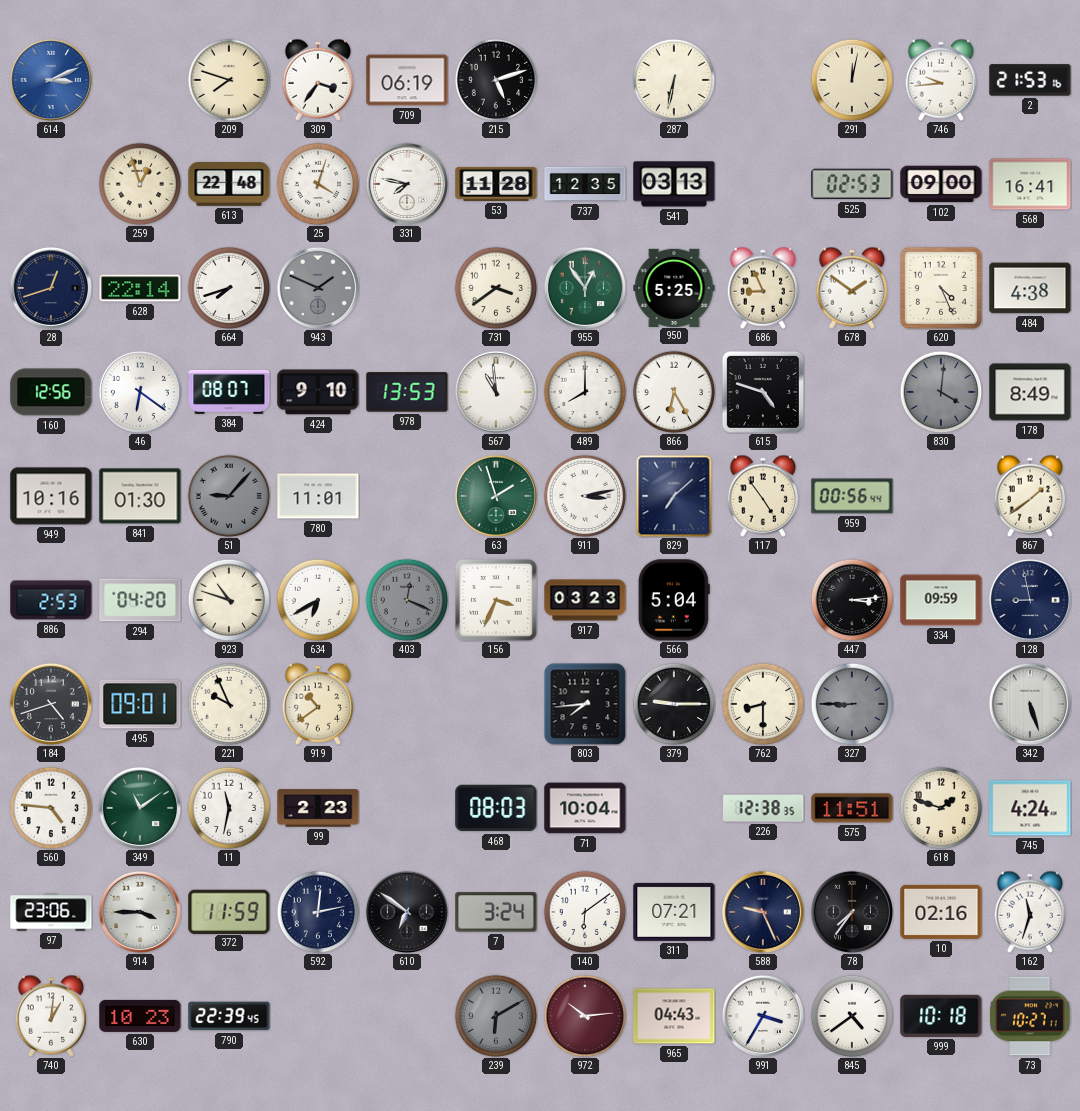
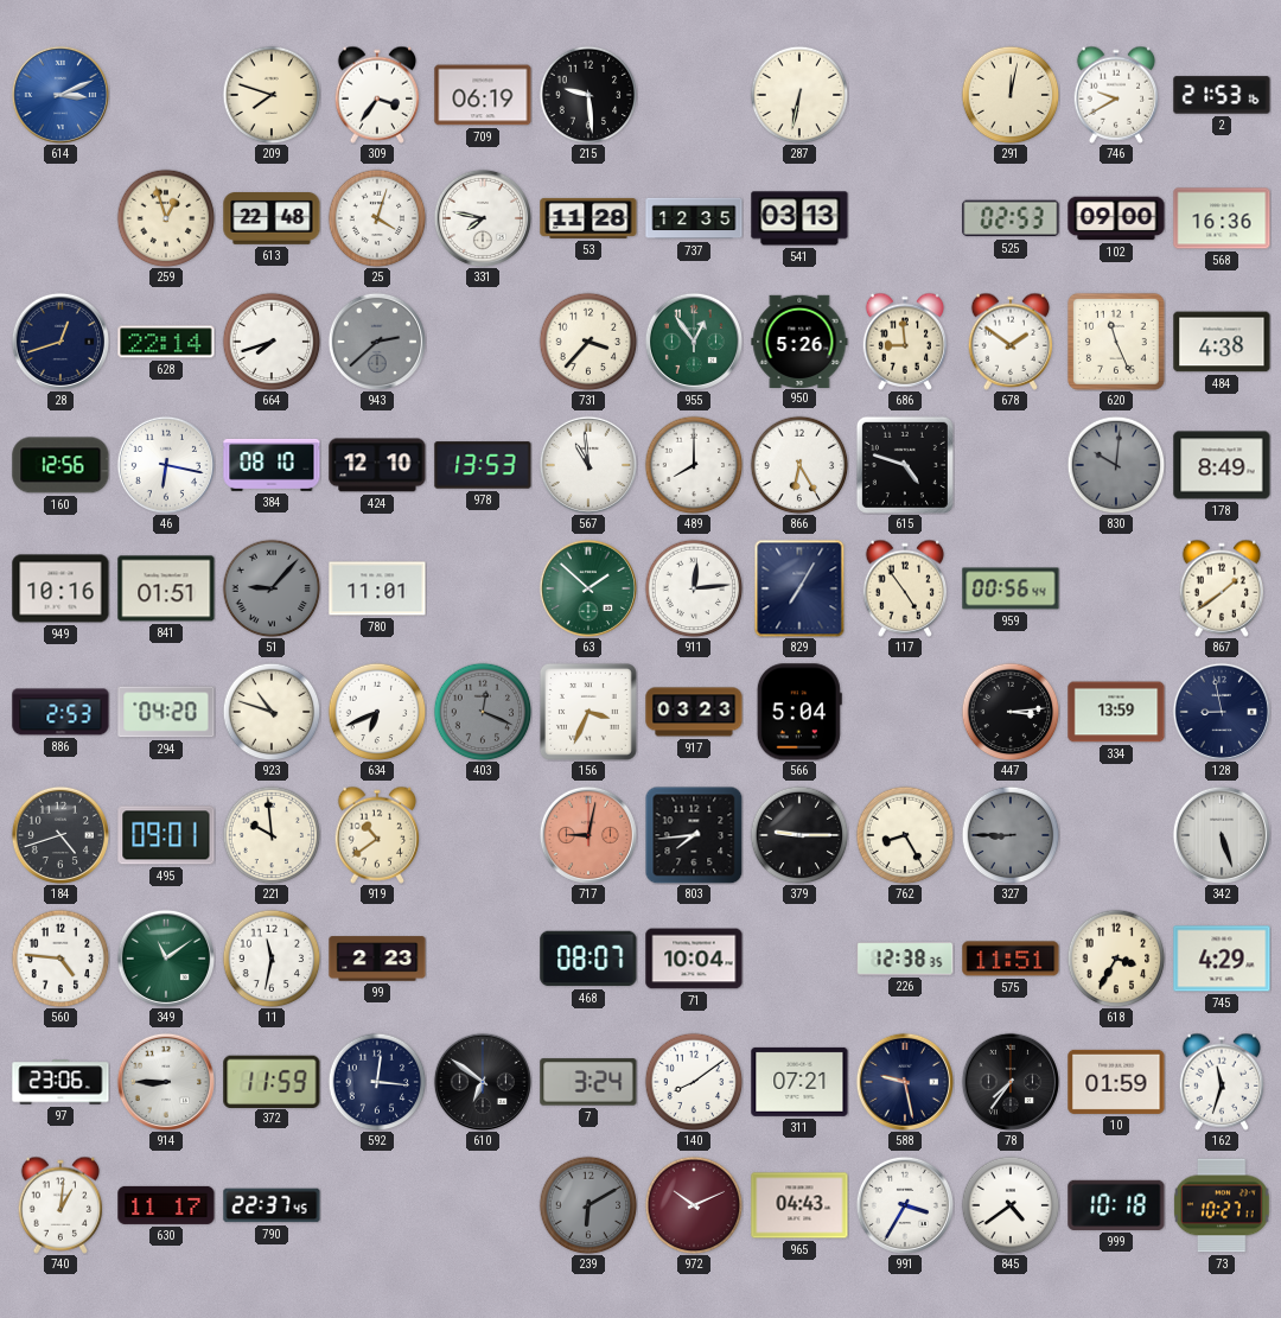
215: 5:12 -> 9:29 (588, 95)
746: 9:44 -> 9:40 (1116, 95)
568: 16:41 -> 16:36 (1222, 218)
943: 1:49 -> 2:38 (377, 342)
731: 3:39 -> 3:37 (588, 342)
950: 5:25 -> 5:26 (799, 340)
686: 8:56 -> 8:59 (905, 342)
620: 4:26 -> 11:26 (1116, 342)
46: 6:21 -> 6:17 (166, 465)
384: 08:07 -> 08:10 (272, 465)
424: 9:10 -> 12:10 (377, 465)
830: 4:01 -> 10:01 (1116, 465)
841: 01:30 -> 01:51 (166, 588)
63: 1:57 -> 1:52 (588, 588)
911: 3:13 -> 12:14 (694, 588)
829: 7:08 -> 7:05 (799, 588)
634: 6:40 -> 6:41 (377, 712)
334: 09:59 -> 13:59 (1116, 712)
221: 9:56 -> 9:59 (272, 835)
717: none -> 9:02 (588, 835)
762: 8:30 -> 8:25 (905, 835)
468: 08:03 -> 08:07 (588, 959)
618: 1:48 -> 3:35 (1116, 959)
745: 4:24 -> 4:29 (1222, 959)
914: 3:45 -> 8:45 (166, 1082)
592: 12:13 -> 12:16 (377, 1082)
140: 6:09 -> 8:09 (694, 1082)
588: 9:26 -> 9:28 (905, 1082)
10: 02:16 -> 01:59 (1116, 1082)
630: 10:23 -> 11:17 (166, 1205)
790: 22:39 -> 22:37 (272, 1205)
972: 10:14 -> 10:11 (694, 1205)
